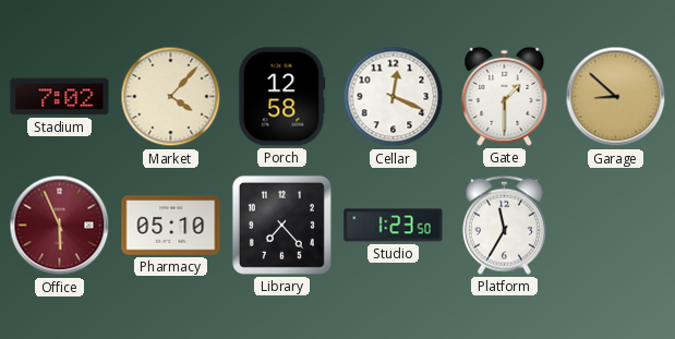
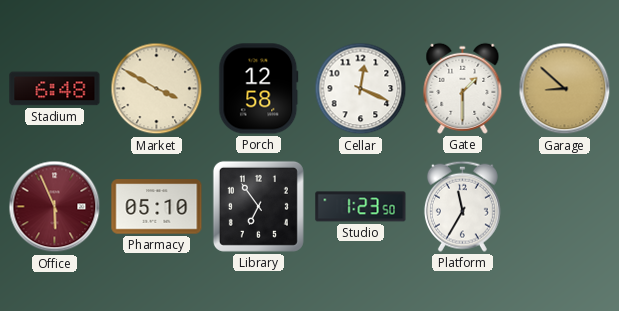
Stadium: 7:02 -> 6:48 (55, 89)
Market: 4:07 -> 3:50 (157, 89)
Library: 7:23 -> 6:54 (258, 206)
